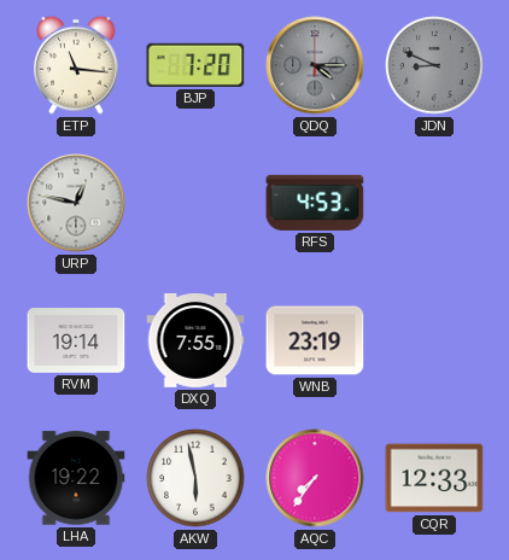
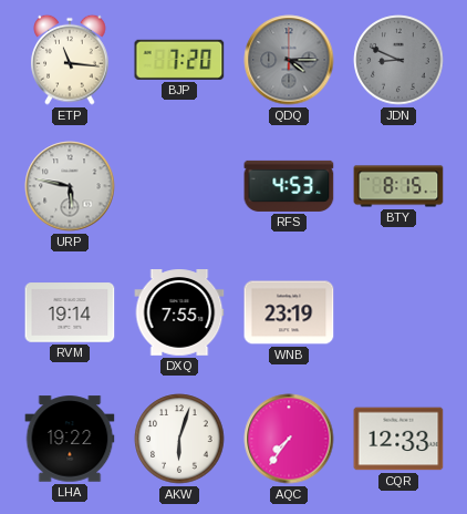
URP: 12:47 -> 5:47 (70, 186)
BTY: none -> 8:15 (398, 186)
AKW: 5:58 -> 6:03 (179, 439)
